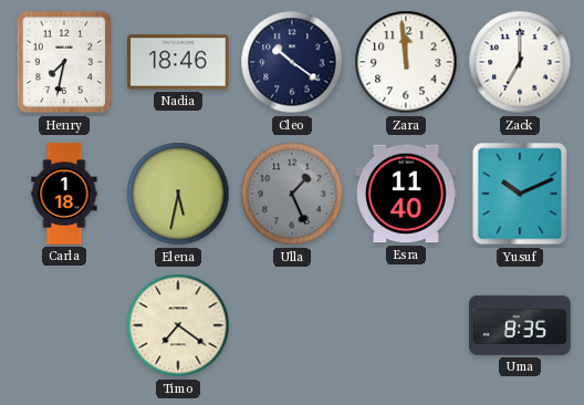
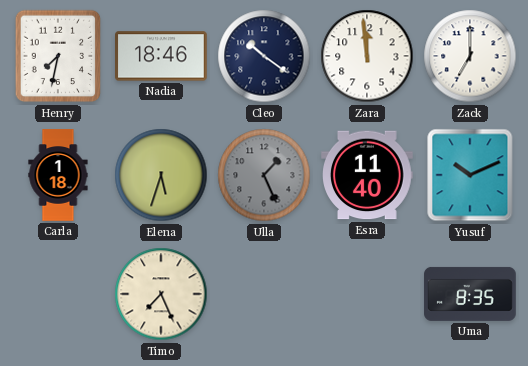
Elena: 5:32 -> 5:33 (161, 175)
Timo: 7:21 -> 7:26 (161, 294)
